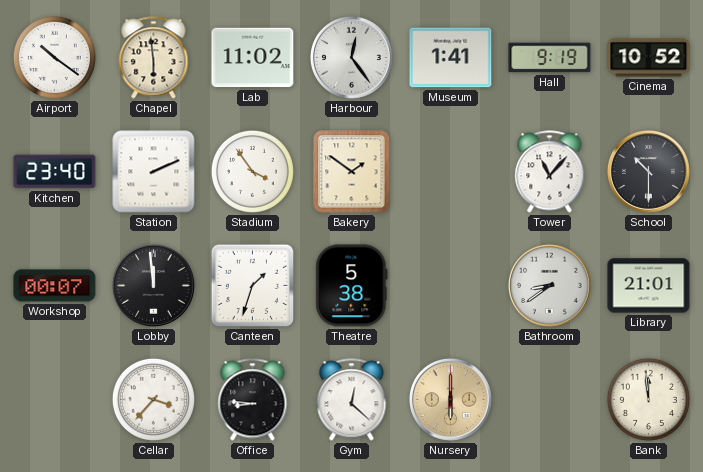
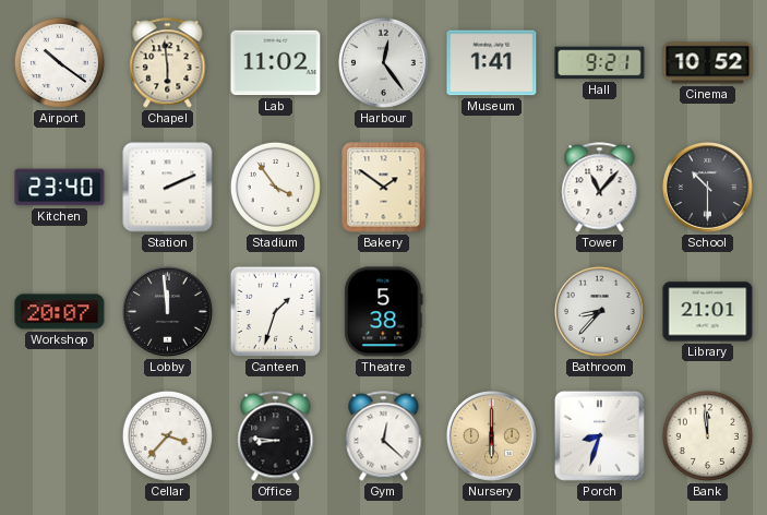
Hall: 9:19 -> 9:21 (600, 63)
Workshop: 00:07 -> 20:07 (60, 312)
Bathroom: 8:39 -> 8:37 (599, 311)
Porch: none -> 8:33 (599, 435)
